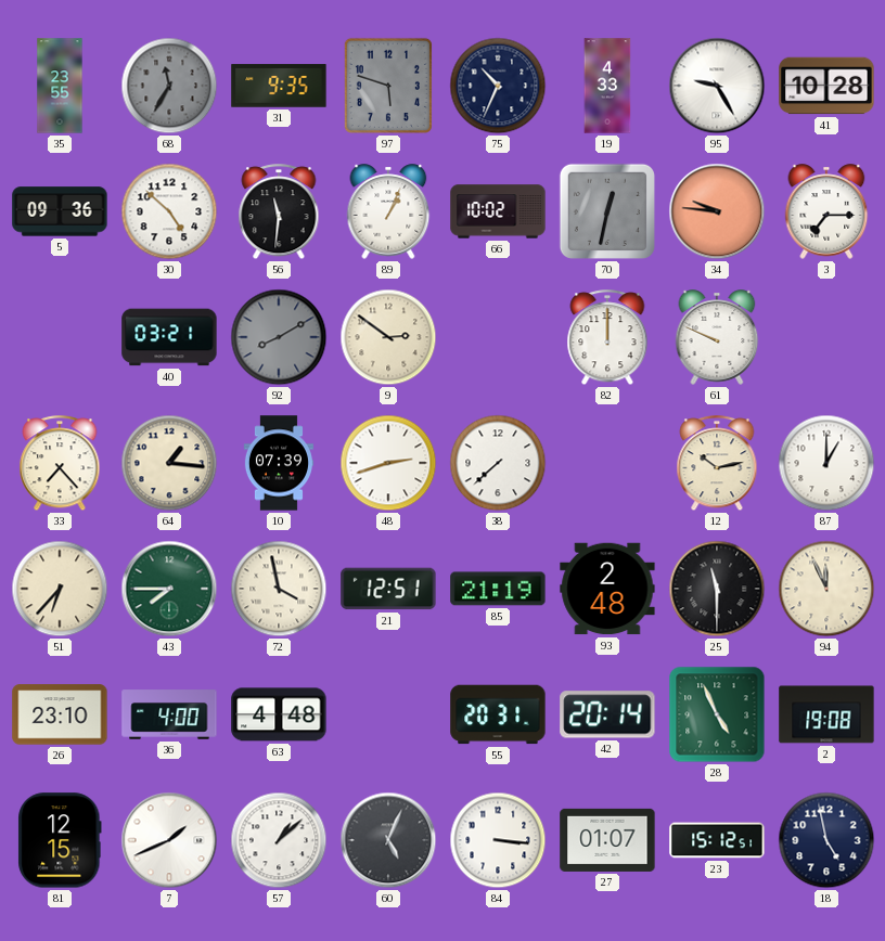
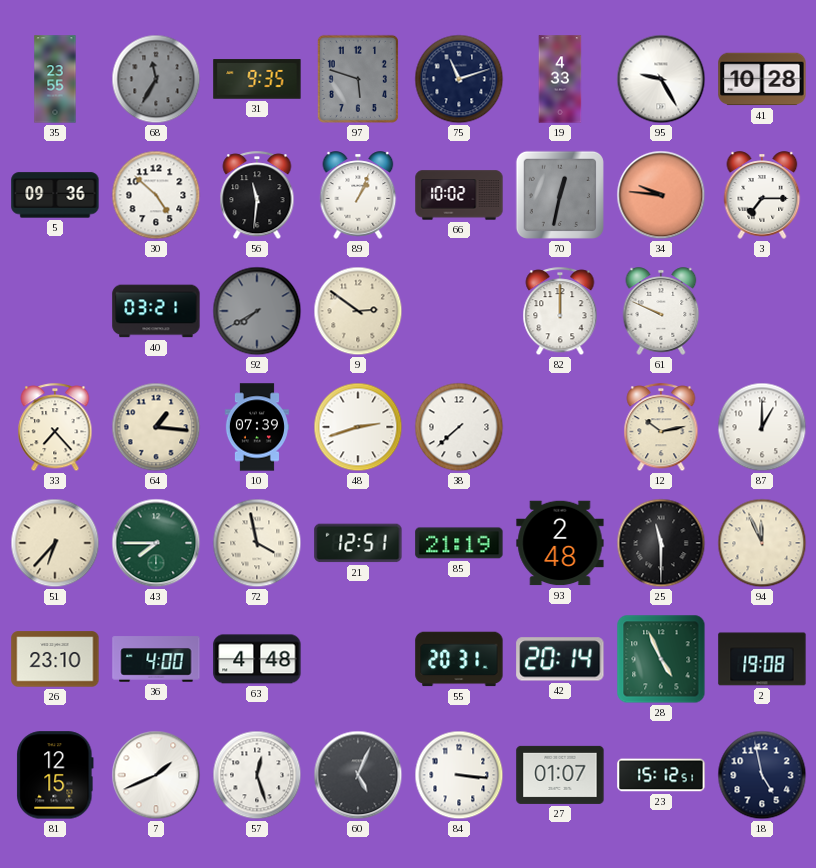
75: 10:34 -> 11:12 (459, 79)
92: 8:10 -> 7:40 (257, 311)
57: 1:08 -> 12:27 (257, 775)
